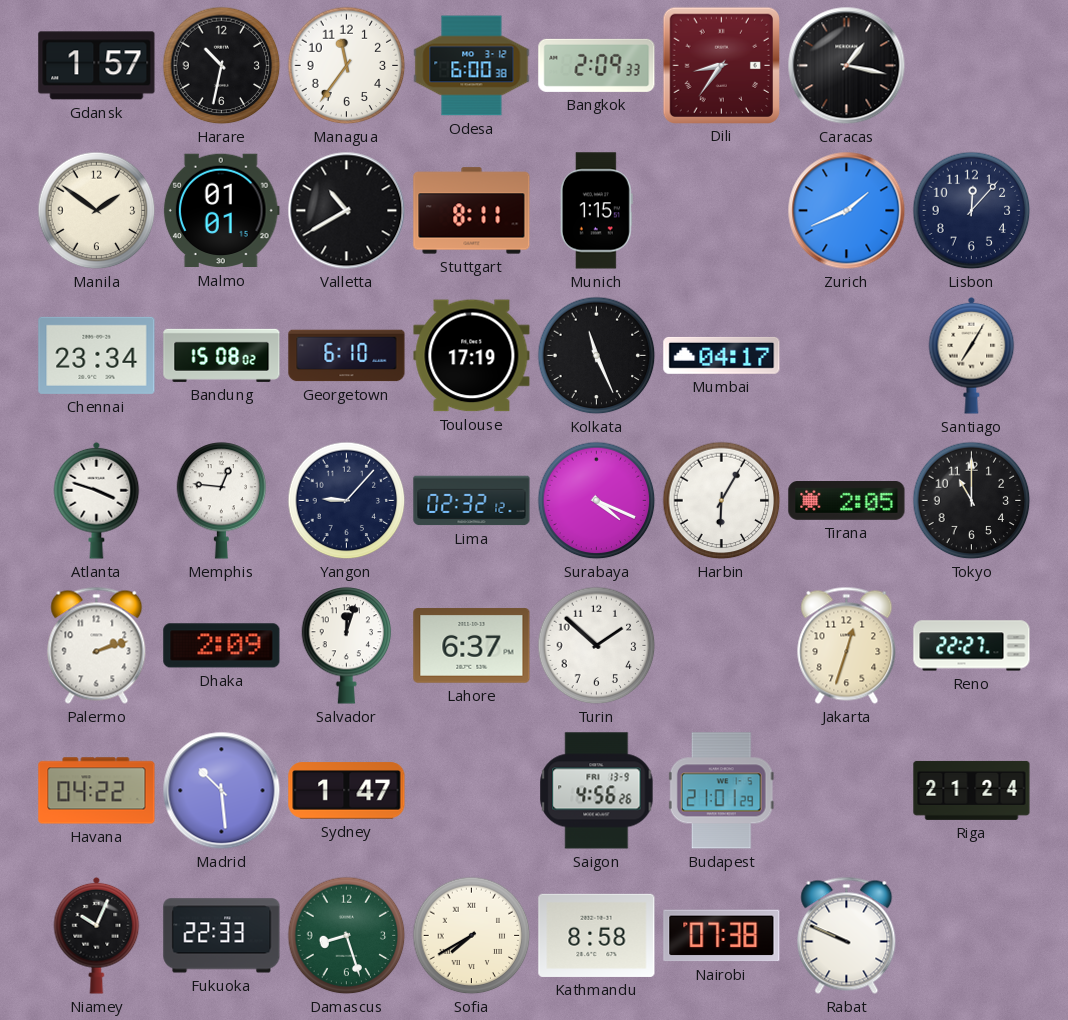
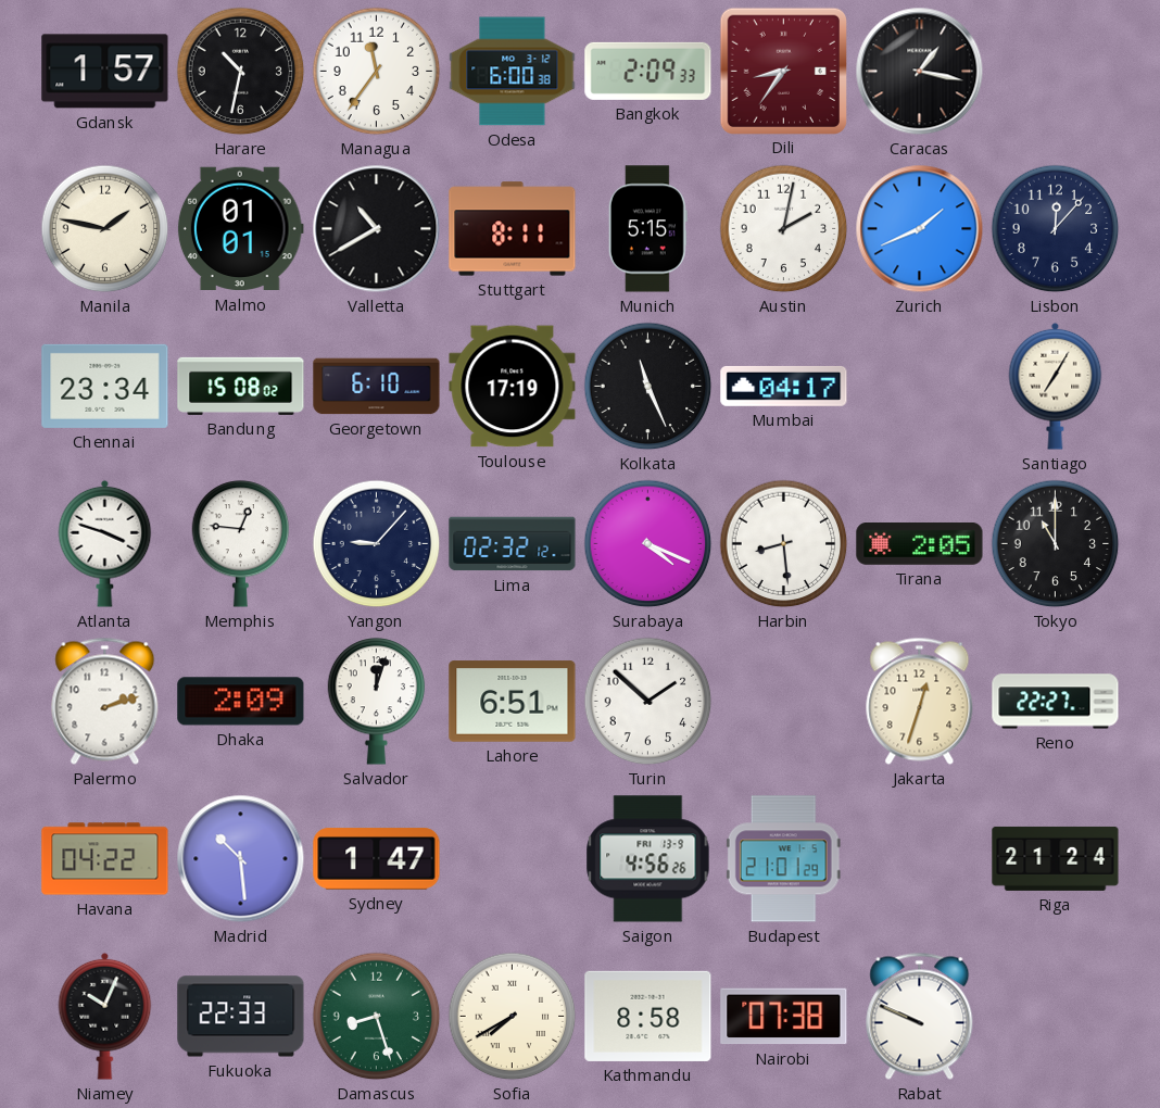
Manila: 1:51 -> 1:47 (105, 229)
Munich: 1:15 -> 5:15 (647, 229)
Austin: none -> 2:02 (784, 229)
Harbin: 6:05 -> 8:29 (784, 544)
Lahore: 6:37 -> 6:51 (513, 702)
